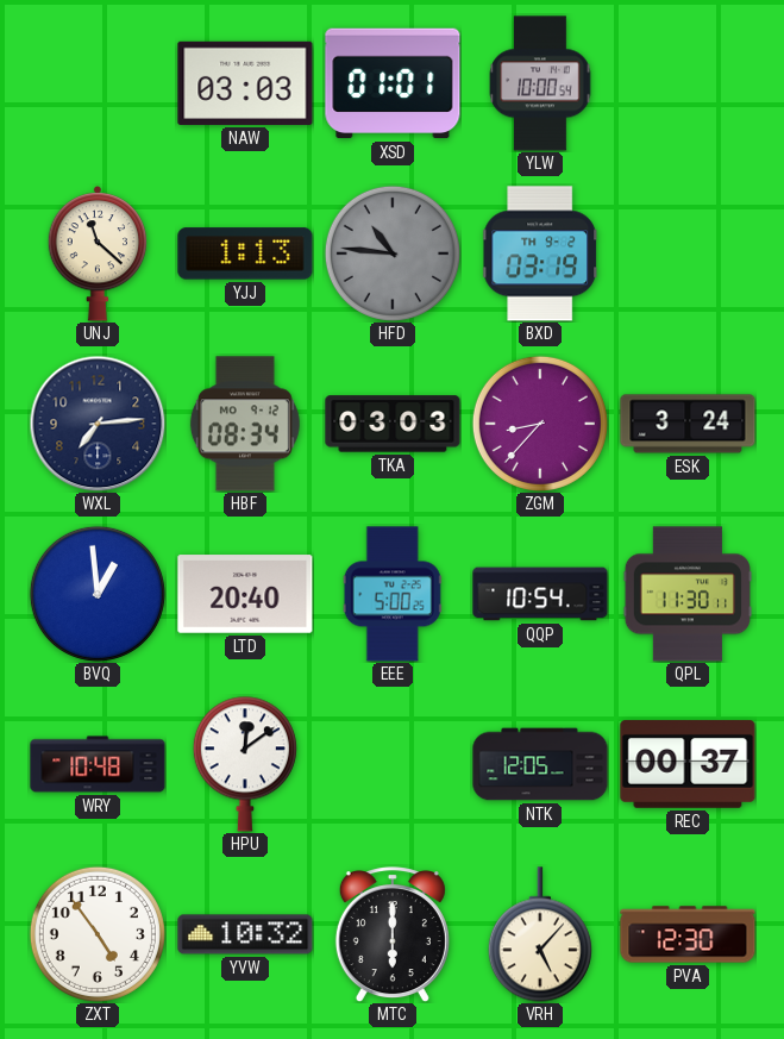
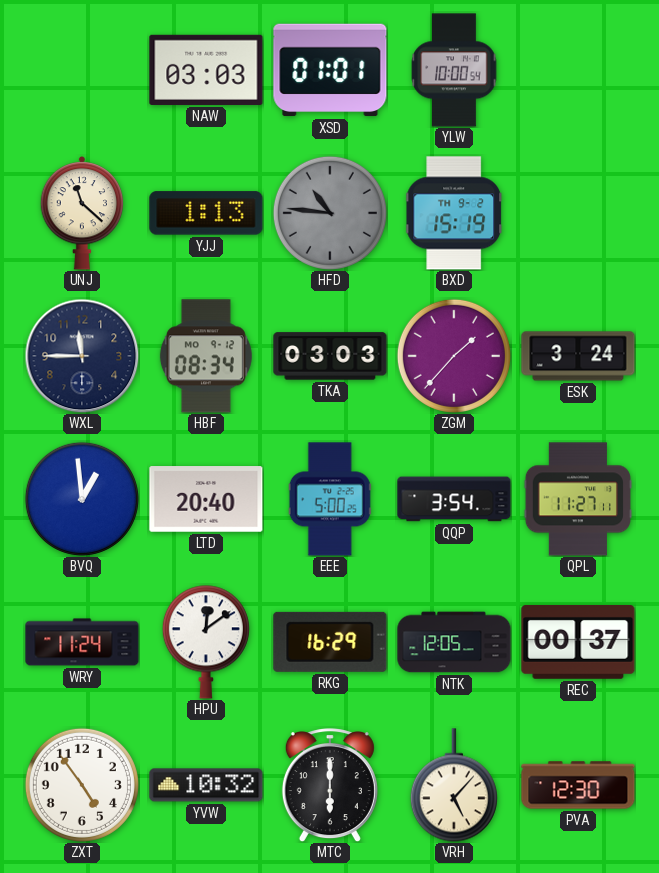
BXD: 03:19 -> 15:19 (455, 213)
WXL: 7:14 -> 11:45 (82, 356)
ZGM: 8:37 -> 1:37 (454, 356)
QQP: 10:54 -> 3:54 (454, 499)
QPL: 11:30 -> 11:27 (577, 499)
WRY: 10:48 -> 11:24 (82, 642)
RKG: none -> 16:29 (330, 642)
